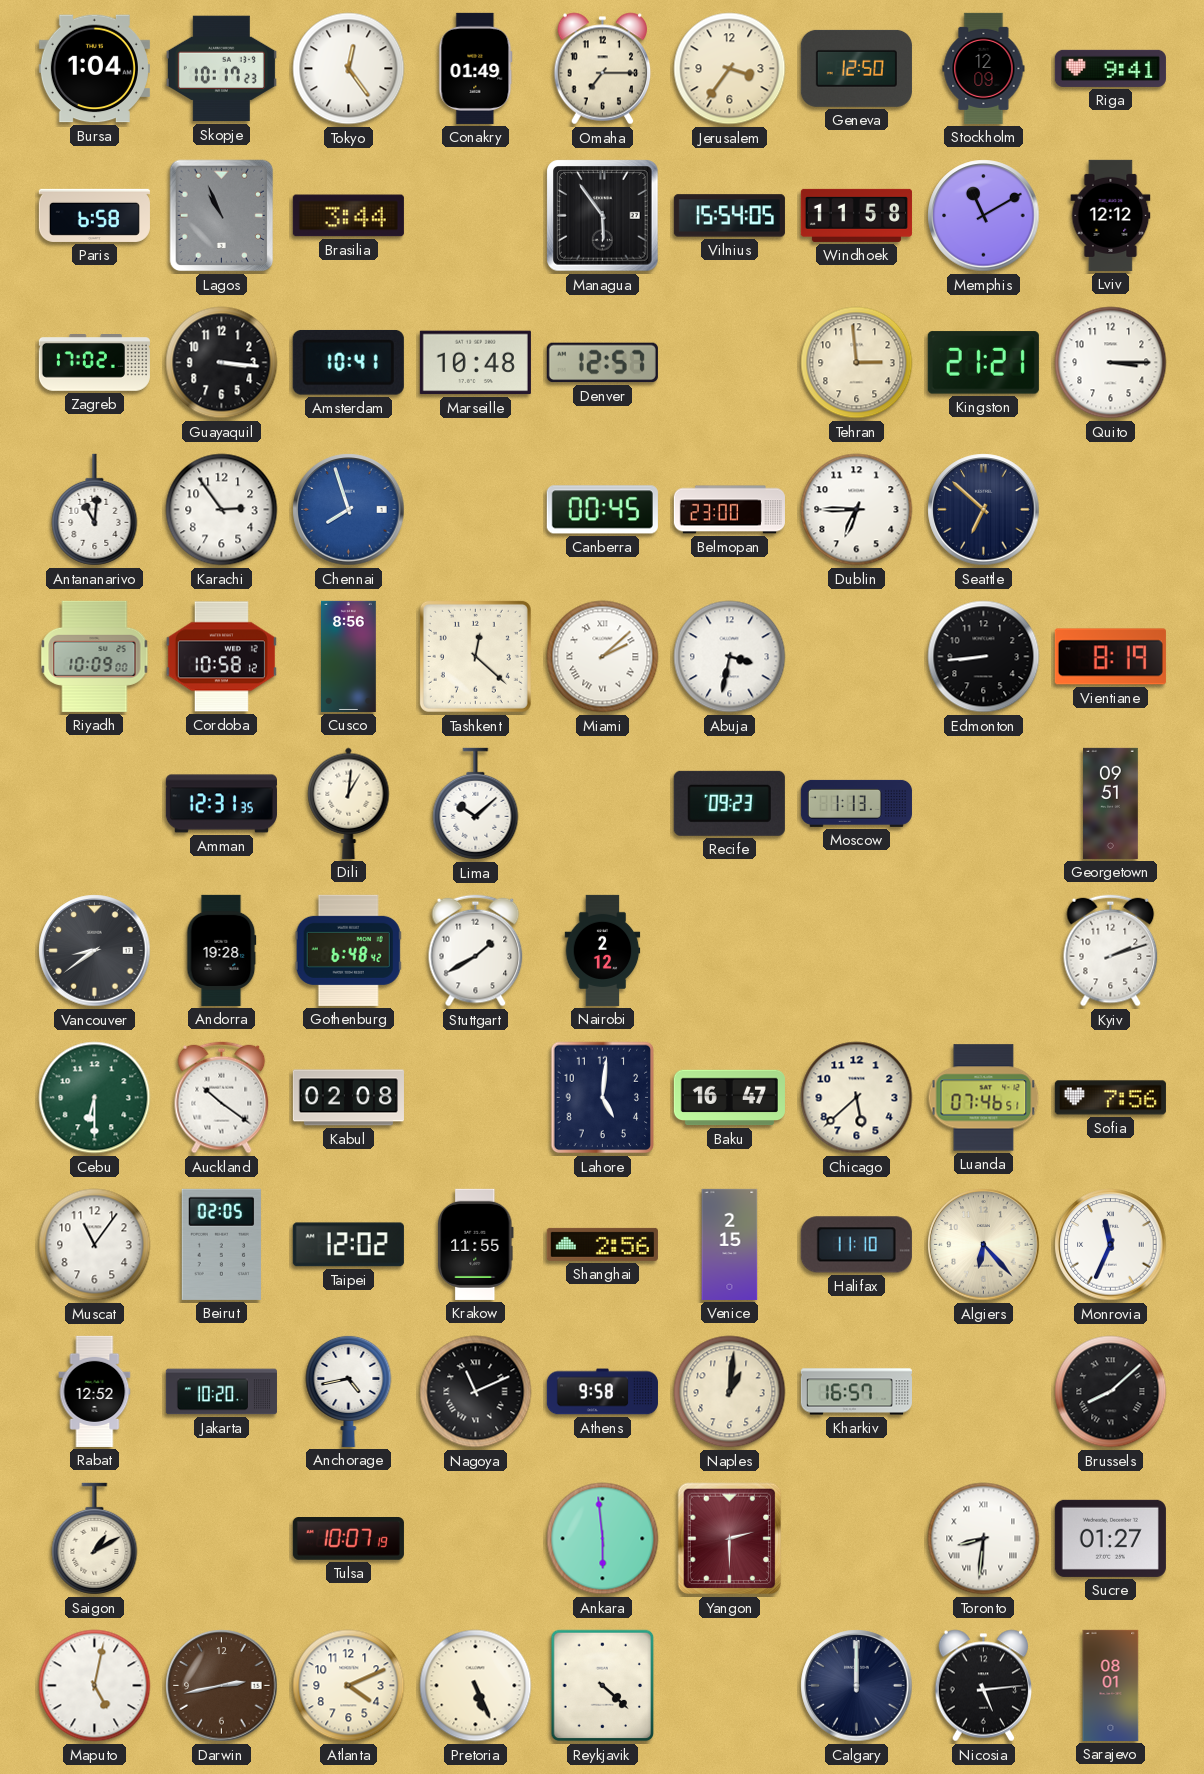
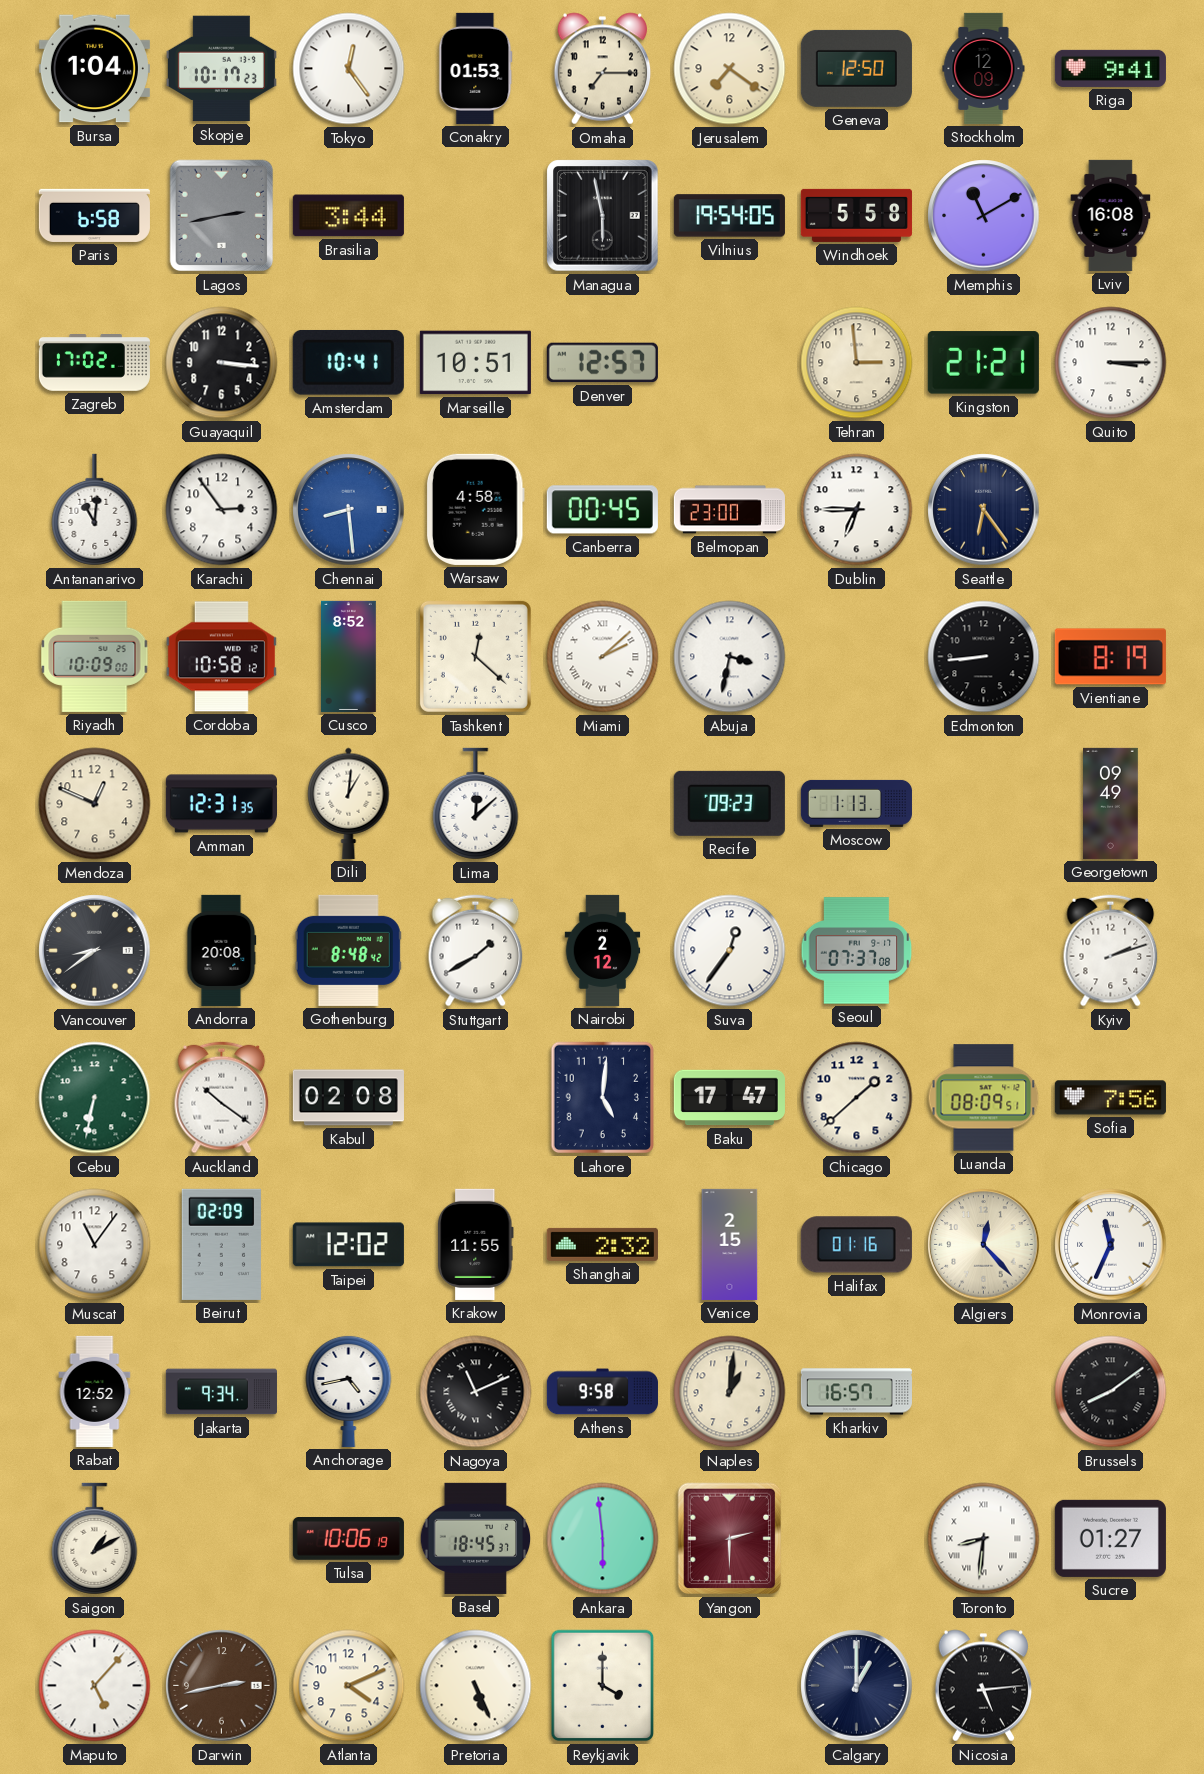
Conakry: 01:49 -> 01:53 (476, 68)
Jerusalem: 3:36 -> 7:21 (730, 69)
Lagos: 10:56 -> 2:43 (222, 216)
Managua: 5:54 -> 5:58 (603, 216)
Vilnius: 15:54 -> 19:54 (729, 216)
Windhoek: 11:58 -> 5:58 (856, 215)
Lviv: 12:12 -> 16:08 (1111, 215)
Marseille: 10:48 -> 10:51 (475, 363)
Chennai: 7:57 -> 8:29 (349, 510)
Warsaw: none -> 4:58 (475, 509)
Seattle: 6:52 -> 6:24 (984, 510)
Cusco: 8:56 -> 8:52 (349, 656)
Mendoza: none -> 12:49 (95, 804)
Lima: 10:08 -> 12:08 (476, 804)
Georgetown: 09:51 -> 09:49 (1111, 803)
Andorra: 19:28 -> 20:08 (222, 950)
Gothenburg: 6:48 -> 8:48 (348, 950)
Suva: none -> 12:36 (730, 951)
Seoul: none -> 07:37 (857, 951)
Cebu: 6:30 -> 6:32 (95, 1098)
Baku: 16:47 -> 17:47 (729, 1098)
Chicago: 5:38 -> 1:38 (857, 1098)
Luanda: 07:46 -> 08:09 (984, 1098)
Beirut: 02:05 -> 02:09 (221, 1244)
Shanghai: 2:56 -> 2:32 (602, 1244)
Halifax: 11:10 -> 01:16 (856, 1245)
Algiers: 6:23 -> 12:23 (984, 1245)
Jakarta: 10:20 -> 9:34 (221, 1392)
Brussels: 8:08 -> 8:09 (1111, 1392)
Tulsa: 10:07 -> 10:06 (348, 1539)
Basel: none -> 18:45 (476, 1538)
Maputo: 5:02 -> 5:07 (95, 1686)
Reykjavik: 4:22 -> 4:00 (603, 1686)
Calgary: 12:00 -> 1:00 (857, 1686)
Sarajevo: 08:01 -> none (1111, 1685)
